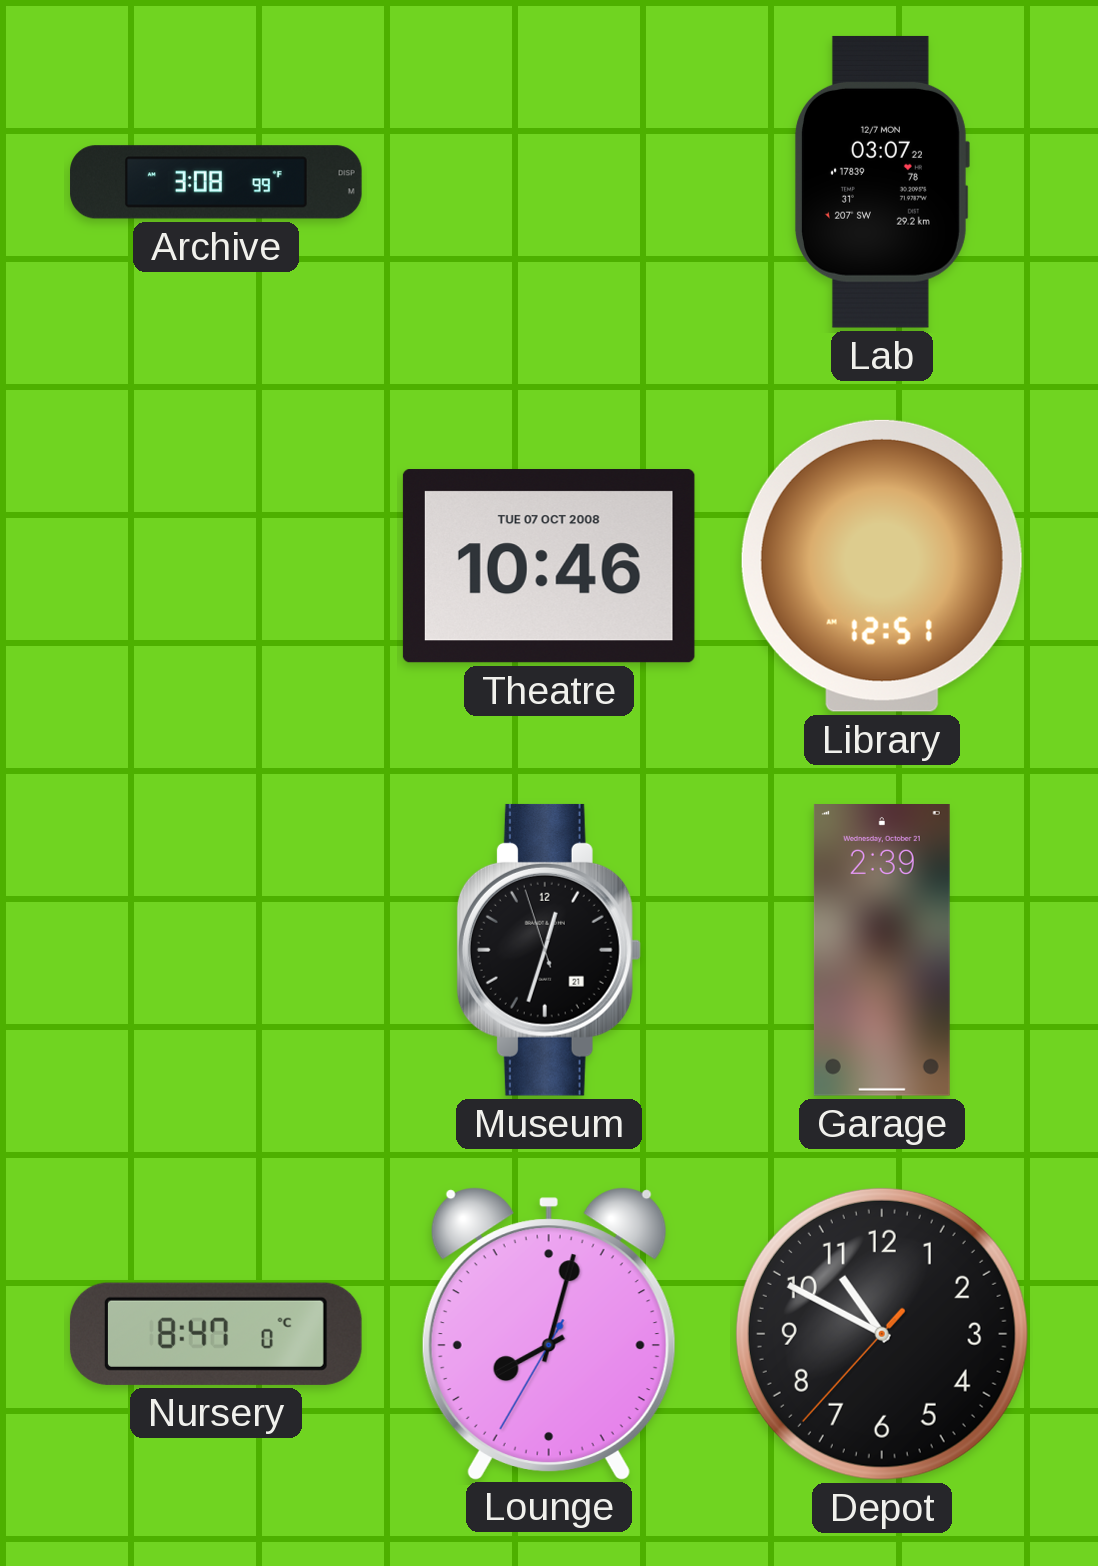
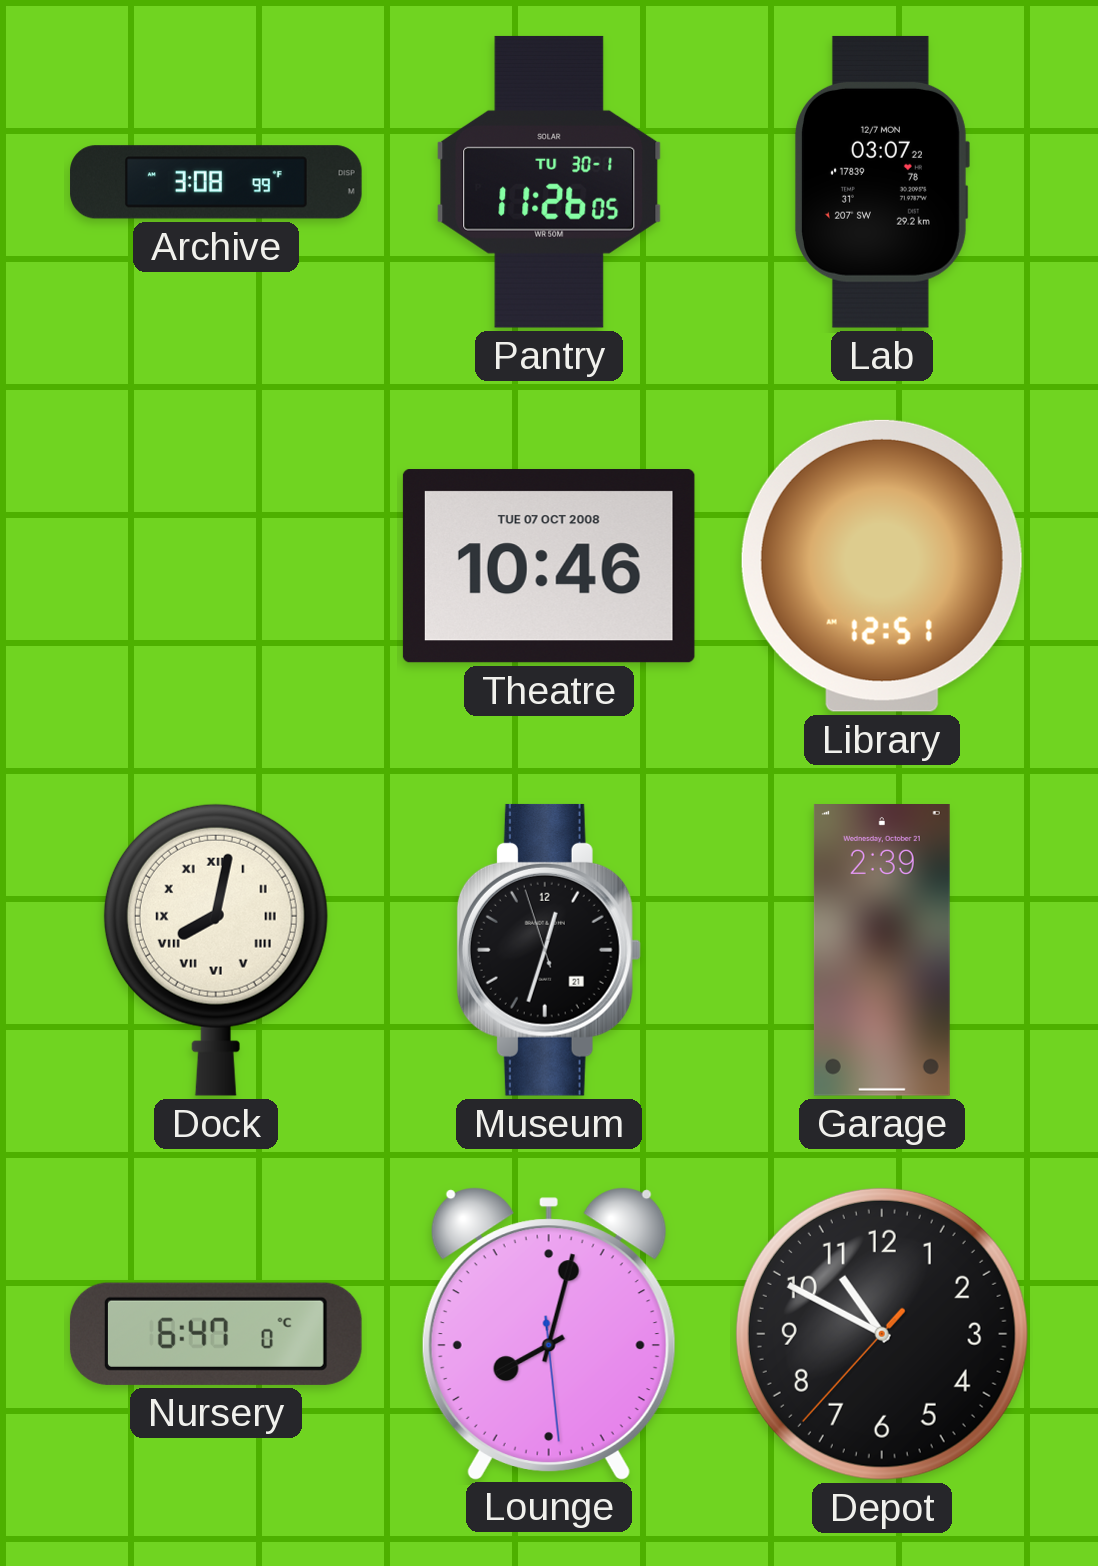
Pantry: none -> 11:26 (549, 182)
Dock: none -> 8:02 (216, 950)
Nursery: 8:47 -> 6:47 (216, 1334)
Lounge: 8:02:35 -> 8:02:29 (549, 1333)
